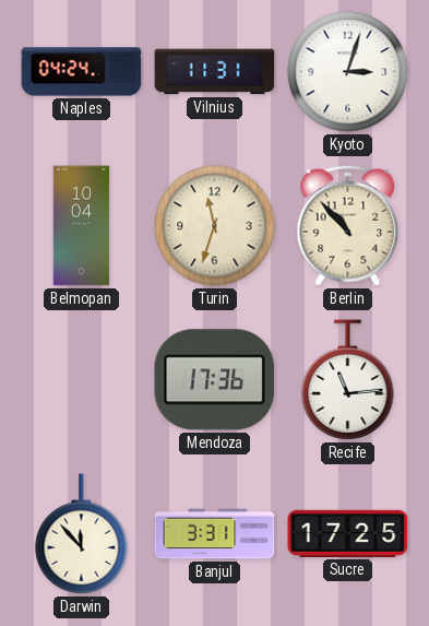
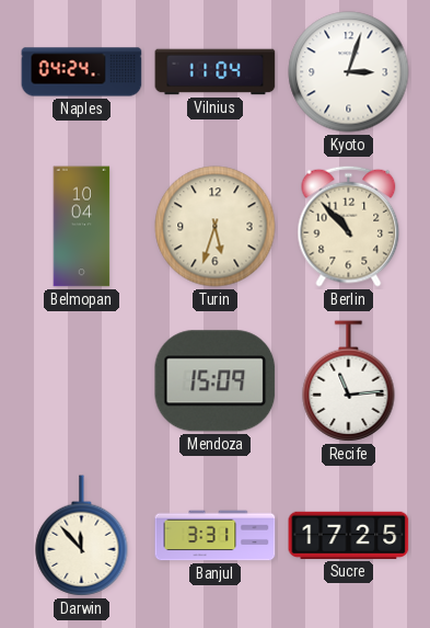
Vilnius: 11:31 -> 11:04 (216, 72)
Turin: 11:33 -> 5:33 (216, 227)
Mendoza: 17:36 -> 15:09 (216, 381)
